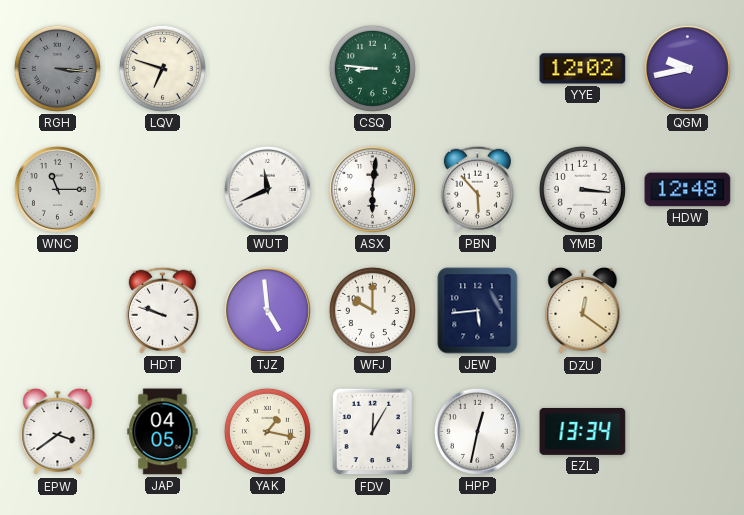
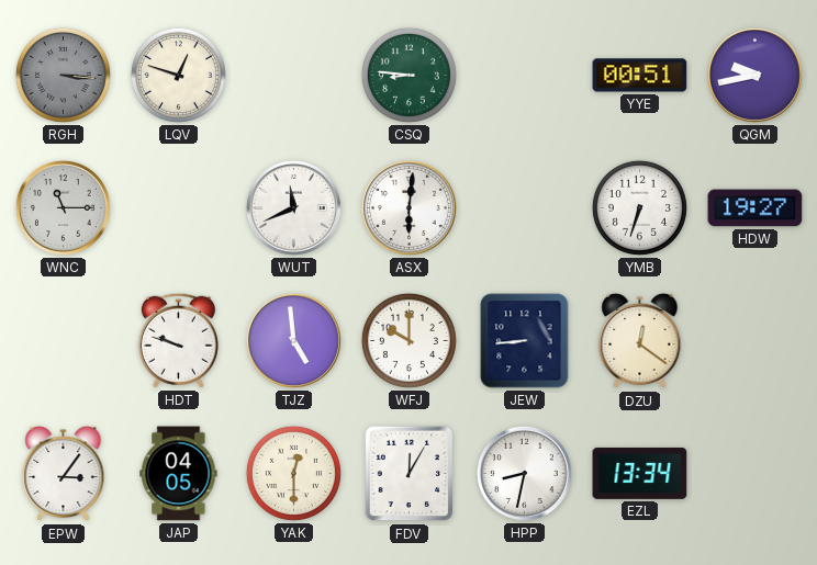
LQV: 6:48 -> 12:48 (178, 75)
YYE: 12:02 -> 00:51 (640, 76)
PBN: 5:53 -> none (477, 189)
YMB: 3:16 -> 6:33 (639, 207)
HDW: 12:48 -> 19:27 (756, 208)
JEW: 5:44 -> 8:44 (525, 341)
EPW: 3:39 -> 3:06 (64, 474)
YAK: 1:17 -> 12:30 (293, 473)
HPP: 12:32 -> 8:32 (524, 473)
